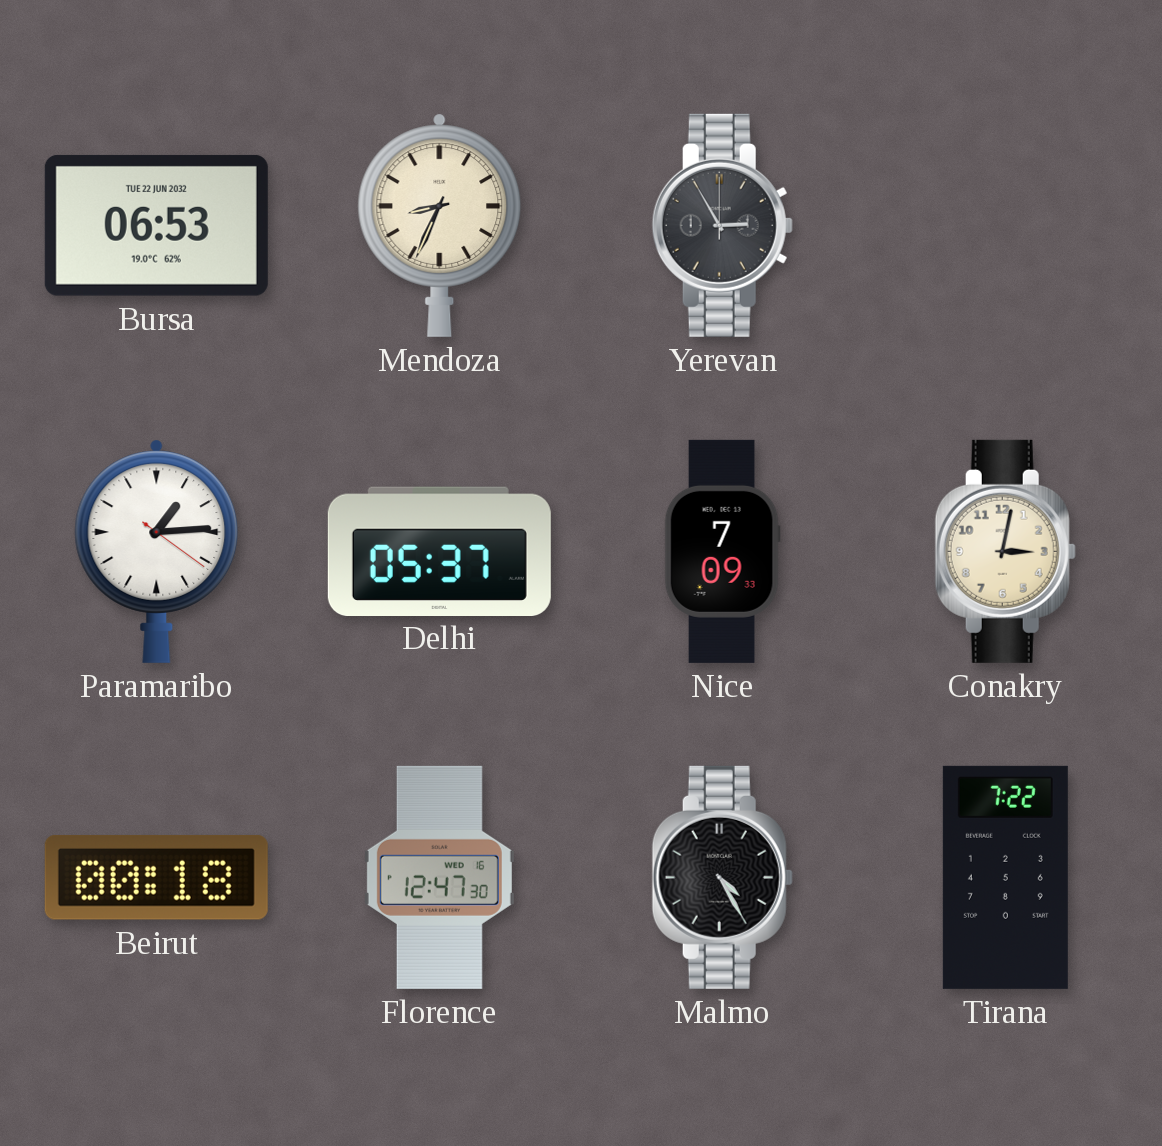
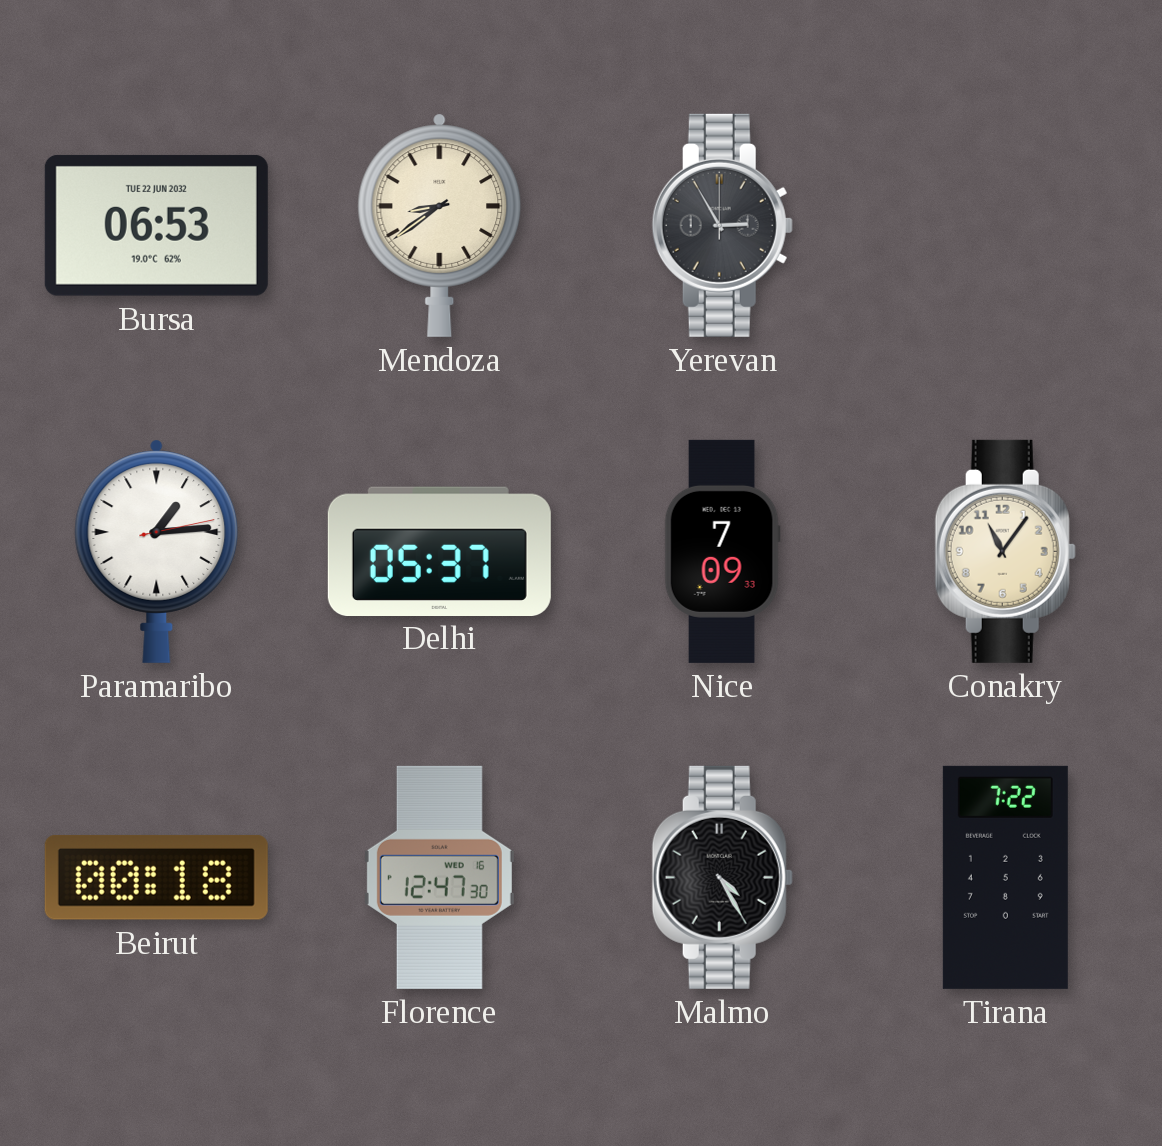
Mendoza: 8:34 -> 8:39 (440, 225)
Paramaribo: 1:14:21 -> 1:14:13 (157, 551)
Conakry: 3:02 -> 11:06 (1005, 551)
